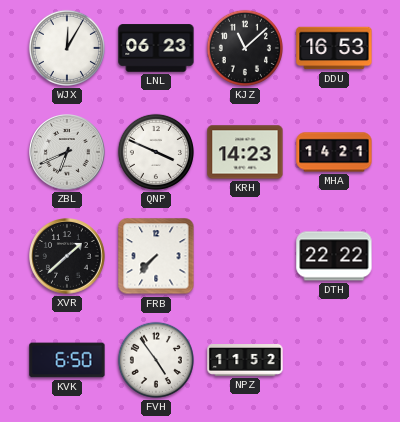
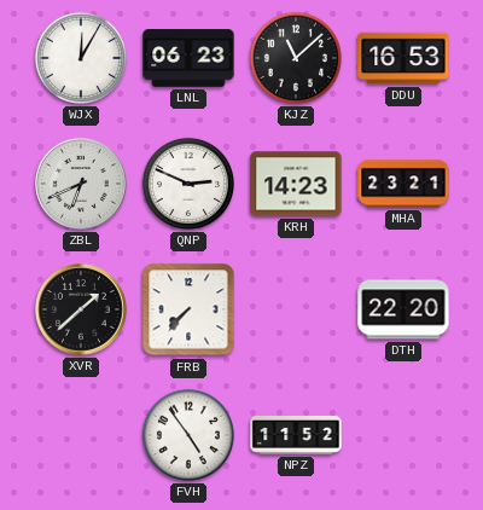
QNP: 3:49 -> 2:49 (188, 184)
MHA: 14:21 -> 23:21 (403, 184)
DTH: 22:22 -> 22:20 (403, 309)
KVK: 6:50 -> none (67, 360)
